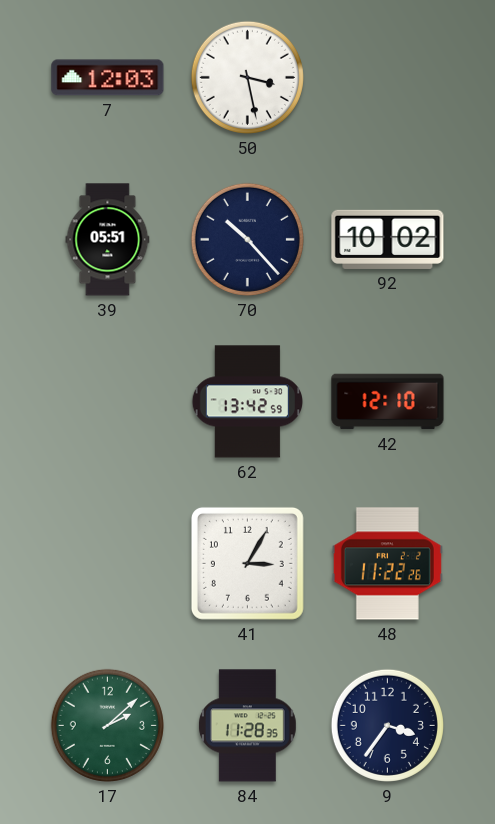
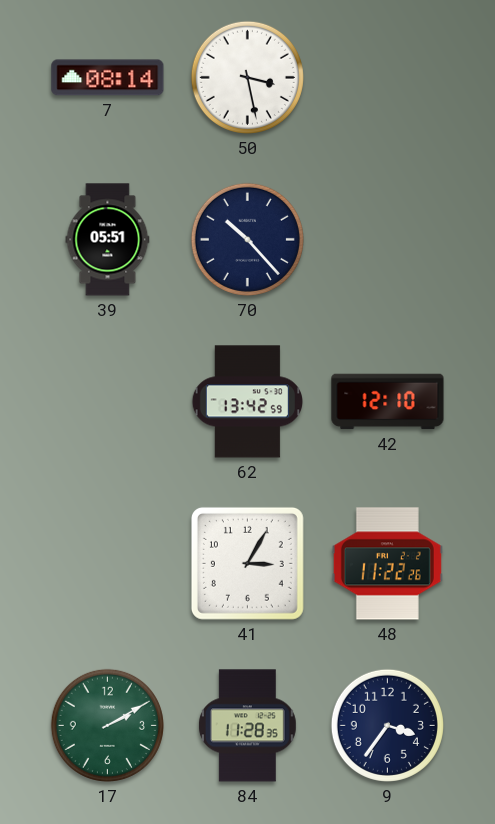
7: 12:03 -> 08:14 (108, 78)
92: 10:02 -> none (388, 239)
17: 2:08 -> 2:10 (107, 725)
